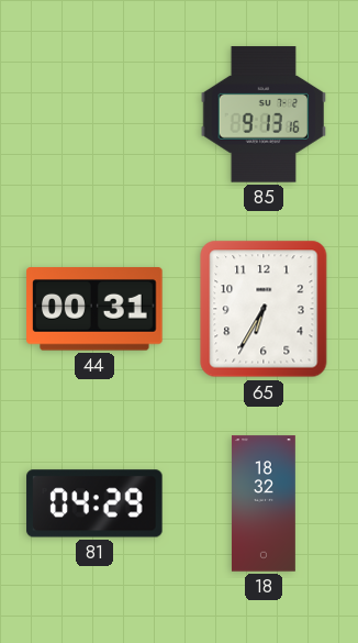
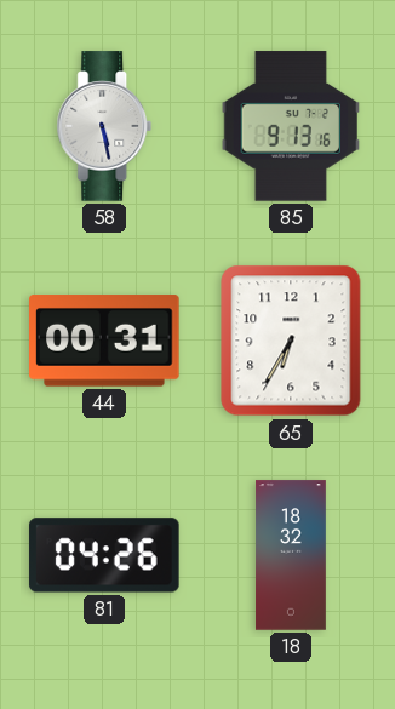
58: none -> 5:28 (104, 126)
81: 04:29 -> 04:26 (104, 555)
